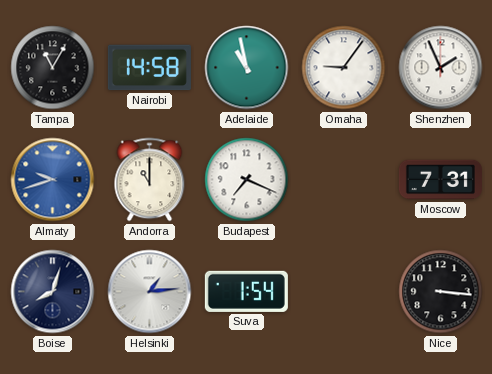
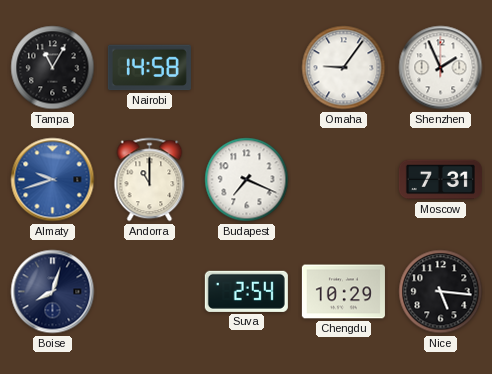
Adelaide: 10:58 -> none (247, 68)
Helsinki: 1:14 -> none (150, 292)
Suva: 1:54 -> 2:54 (246, 291)
Chengdu: none -> 10:29 (343, 292)
Nice: 3:16 -> 5:16 (441, 292)
